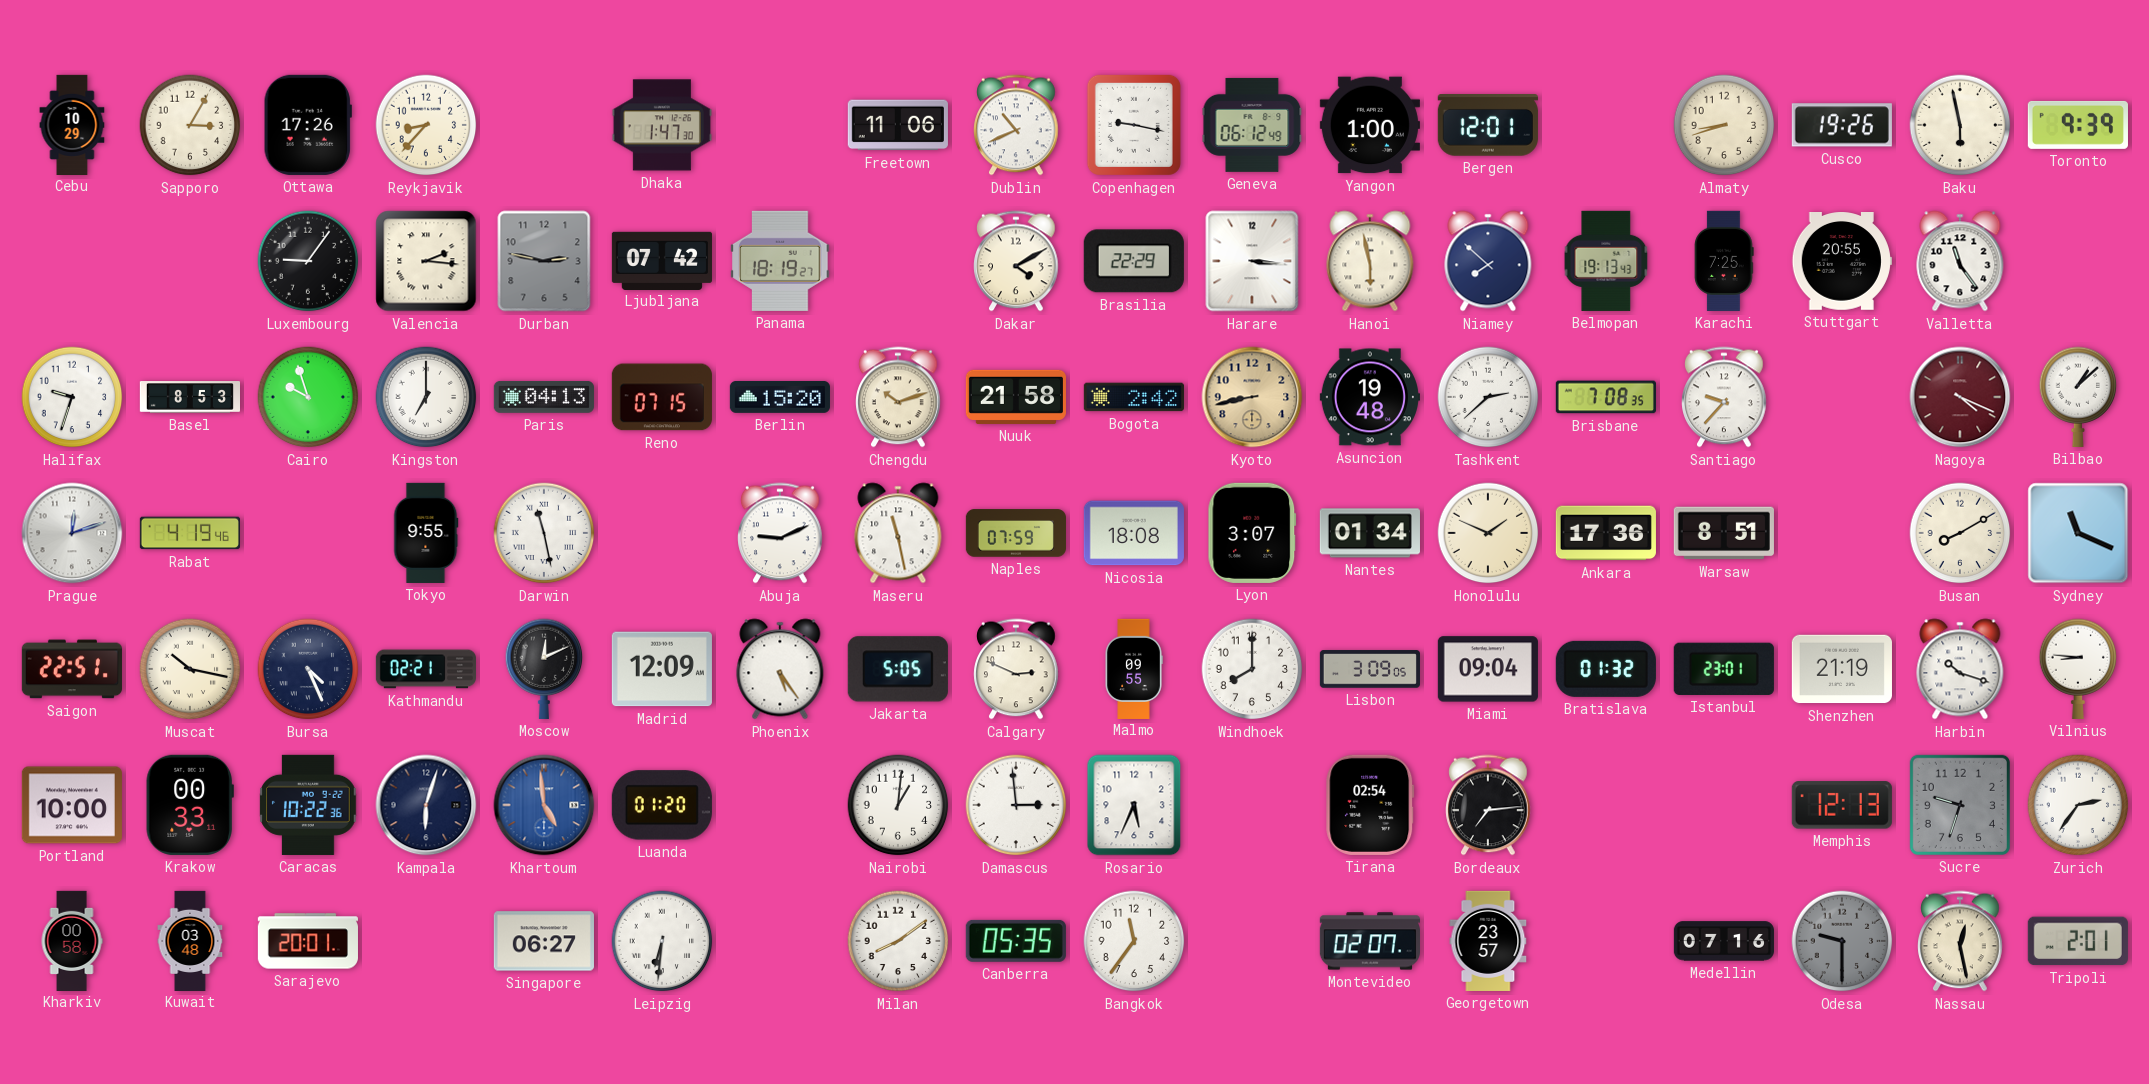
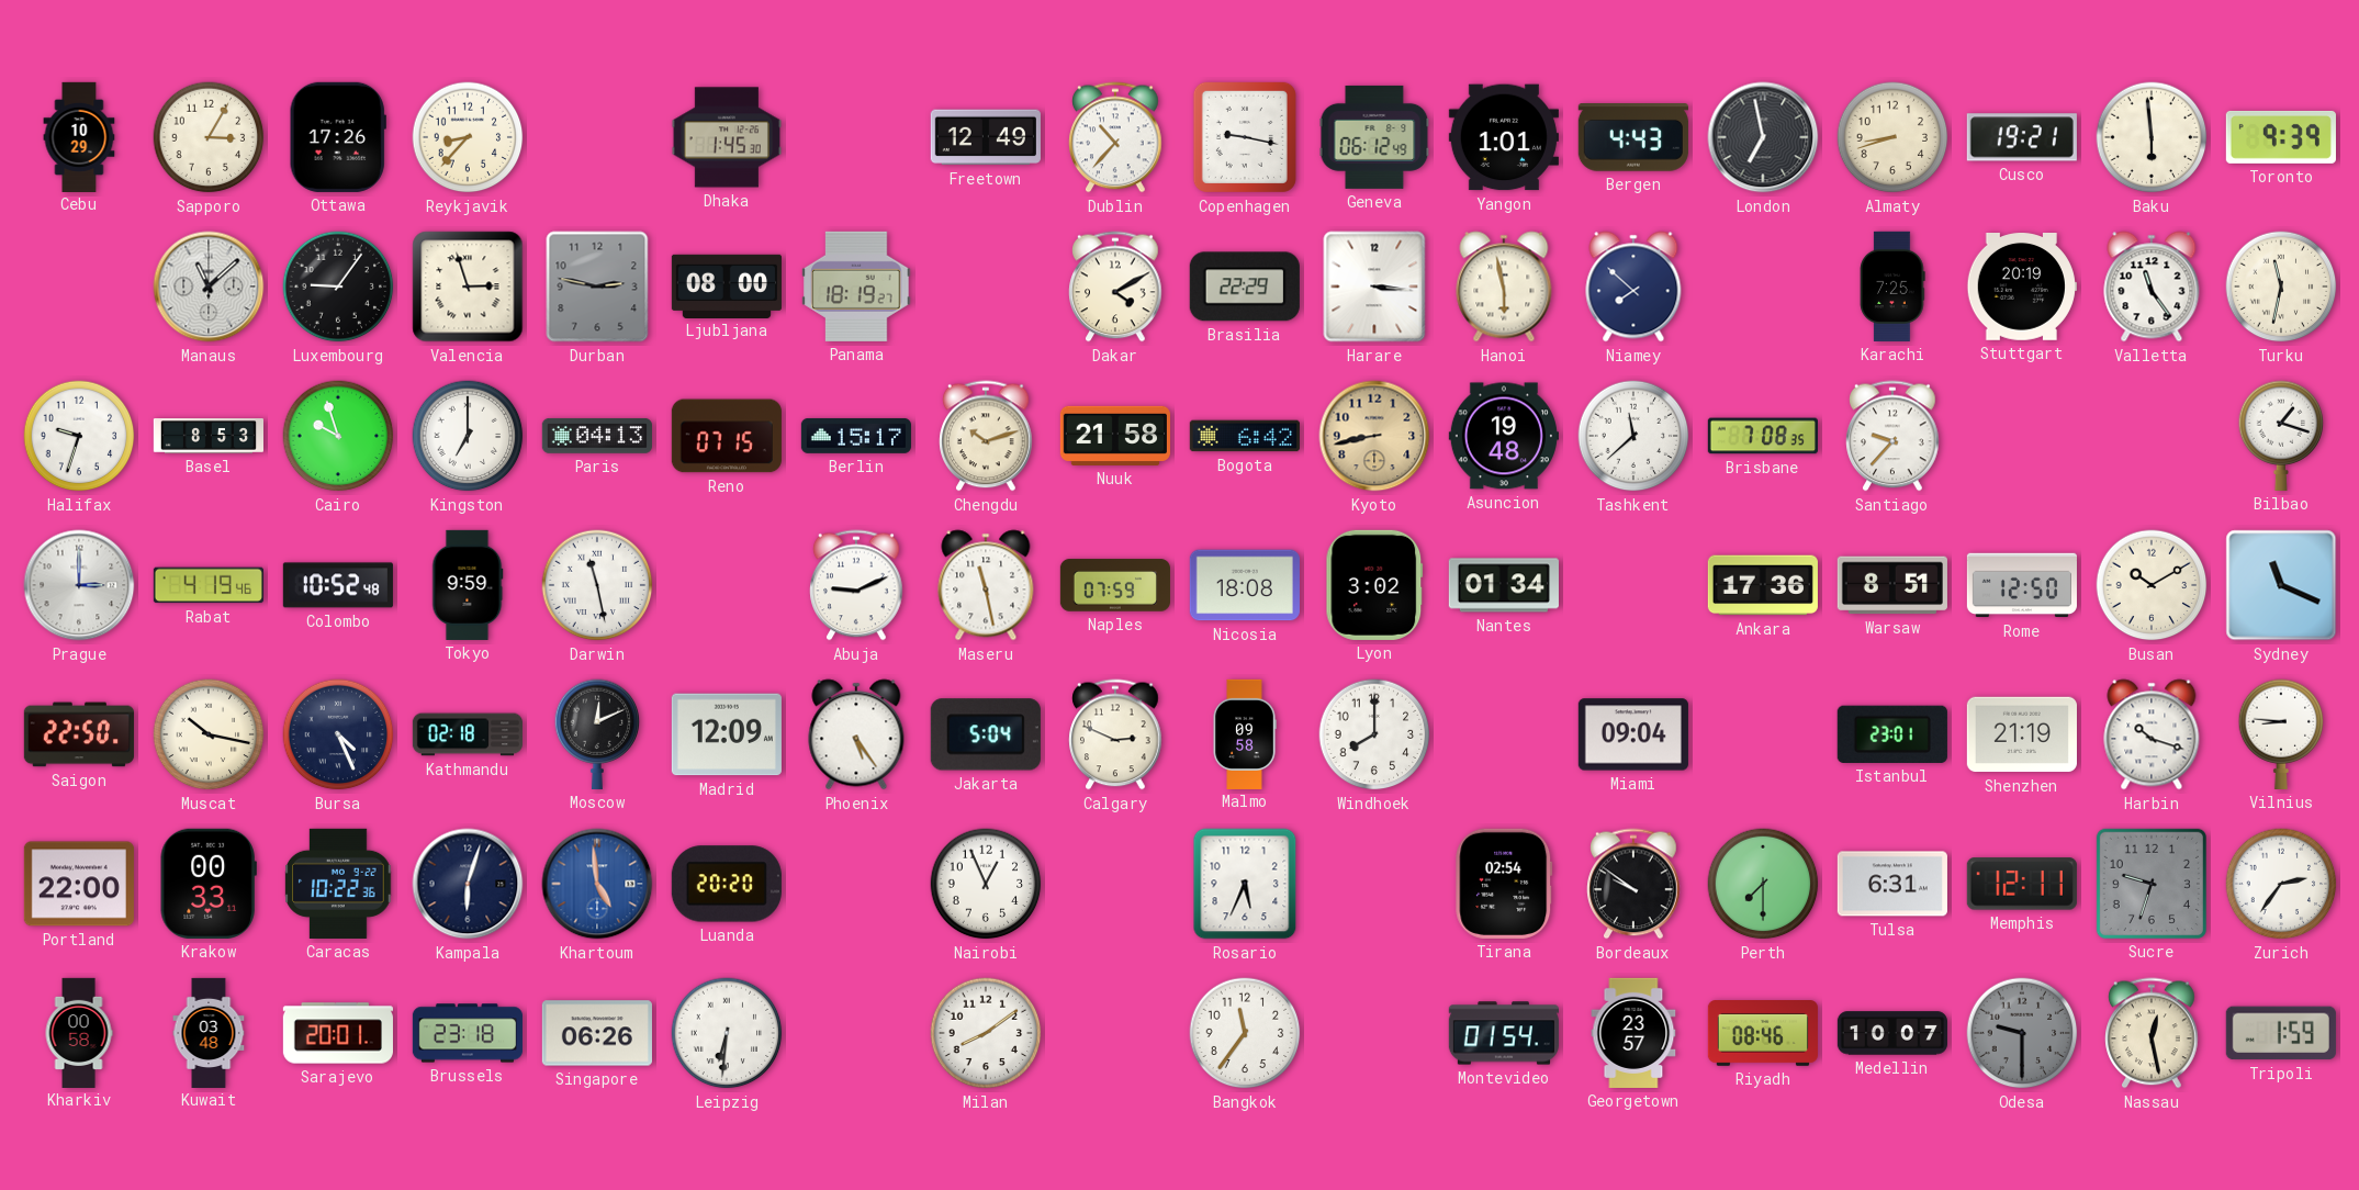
Dhaka: 1:47 -> 1:45 (727, 137)
Freetown: 11:06 -> 12:49 (986, 137)
Dublin: 10:41 -> 10:37 (1115, 137)
Yangon: 1:00 -> 1:01 (1504, 137)
Bergen: 12:01 -> 4:43 (1633, 138)
London: none -> 6:58 (1763, 137)
Cusco: 19:26 -> 19:21 (2022, 137)
Baku: 5:58 -> 5:59 (2152, 137)
Manaus: none -> 11:08 (209, 287)
Valencia: 2:16 -> 2:57 (468, 287)
Ljubljana: 07:42 -> 08:00 (727, 285)
Belmopan: 19:13 -> none (1606, 261)
Stuttgart: 20:55 -> 20:19 (2022, 288)
Turku: none -> 11:32 (2281, 287)
Berlin: 15:20 -> 15:17 (856, 436)
Bogota: 2:42 -> 6:42 (1245, 436)
Tashkent: 2:38 -> 11:38 (1633, 436)
Nagoya: 4:19 -> none (1960, 397)
Bilbao: 1:08 -> 1:18 (2281, 436)
Prague: 12:12 -> 3:00 (79, 585)
Colombo: none -> 10:52 (338, 585)
Tokyo: 9:55 -> 9:59 (468, 585)
Lyon: 3:07 -> 3:02 (1374, 585)
Honolulu: 1:49 -> none (1488, 533)
Rome: none -> 12:50 (2022, 585)
Busan: 8:10 -> 10:10 (2152, 585)
Saigon: 22:51 -> 22:50 (79, 734)
Kathmandu: 02:21 -> 02:18 (468, 734)
Jakarta: 5:05 -> 5:04 (986, 734)
Malmo: 09:55 -> 09:58 (1245, 733)
Lisbon: 3:09 -> none (1370, 669)
Bratislava: 01:32 -> none (1606, 669)
Portland: 10:00 -> 22:00 (79, 884)
Luanda: 01:20 -> 20:20 (727, 884)
Nairobi: 1:01 -> 12:56 (986, 884)
Damascus: 2:59 -> none (1016, 805)
Bordeaux: 7:14 -> 9:51 (1633, 884)
Perth: none -> 7:30 (1763, 884)
Tulsa: none -> 6:31 (1892, 884)
Memphis: 12:13 -> 12:11 (2022, 884)
Brussels: none -> 23:18 (467, 1033)
Singapore: 06:27 -> 06:26 (597, 1033)
Canberra: 05:35 -> none (1016, 941)
Montevideo: 02:07 -> 01:54 (1504, 1033)
Riyadh: none -> 08:46 (1762, 1034)
Medellin: 07:16 -> 10:07 (1891, 1033)
Tripoli: 2:01 -> 1:59 (2281, 1033)
